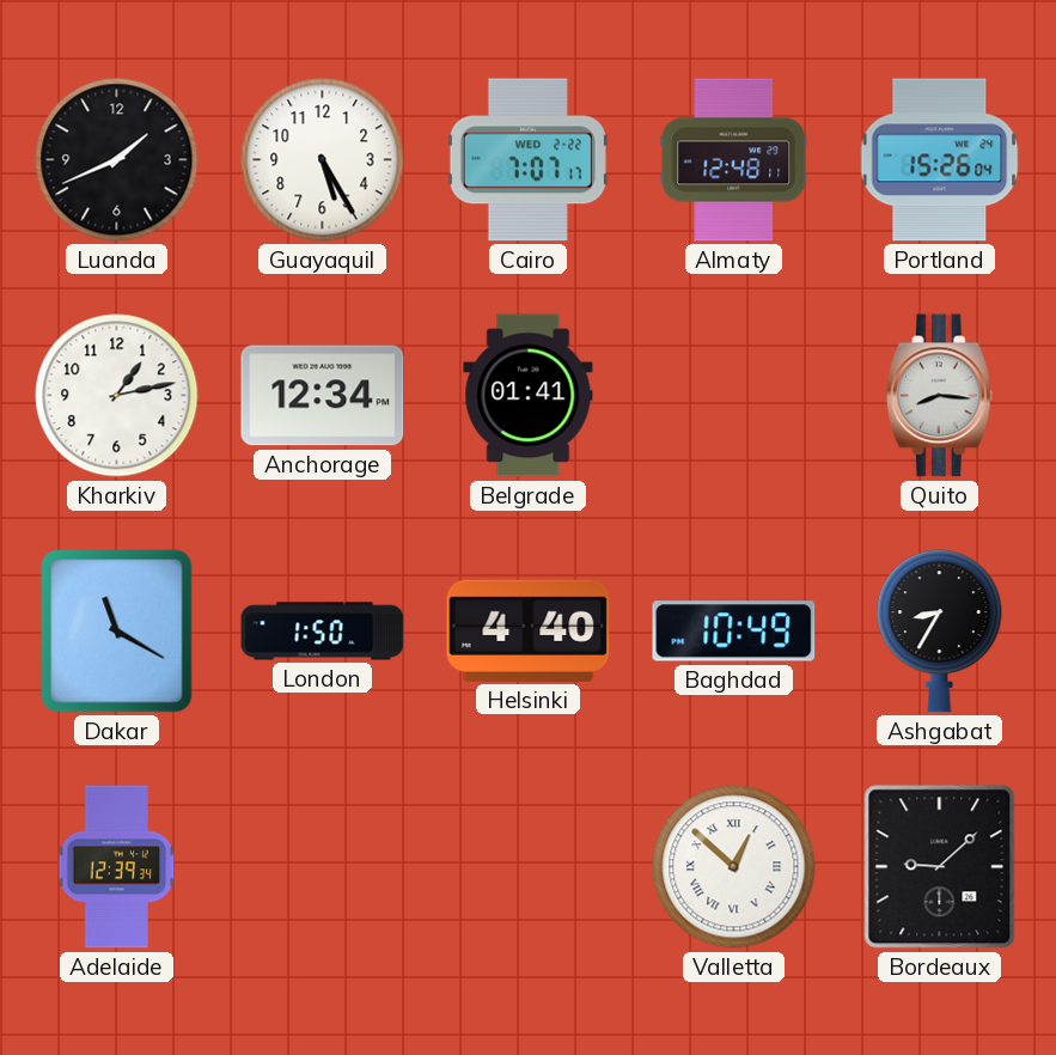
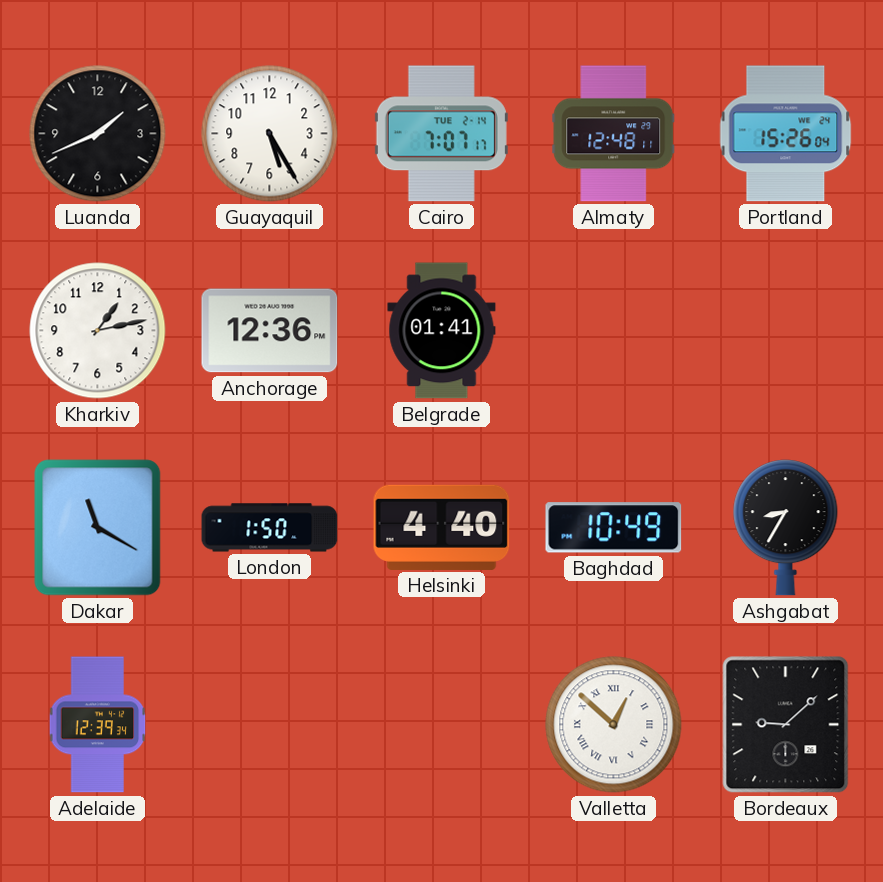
Cairo date: WED 2-22 -> TUE 2-14 (441, 134)
Anchorage: 12:34 -> 12:36 (270, 331)
Quito: 8:16 -> none (939, 396)
